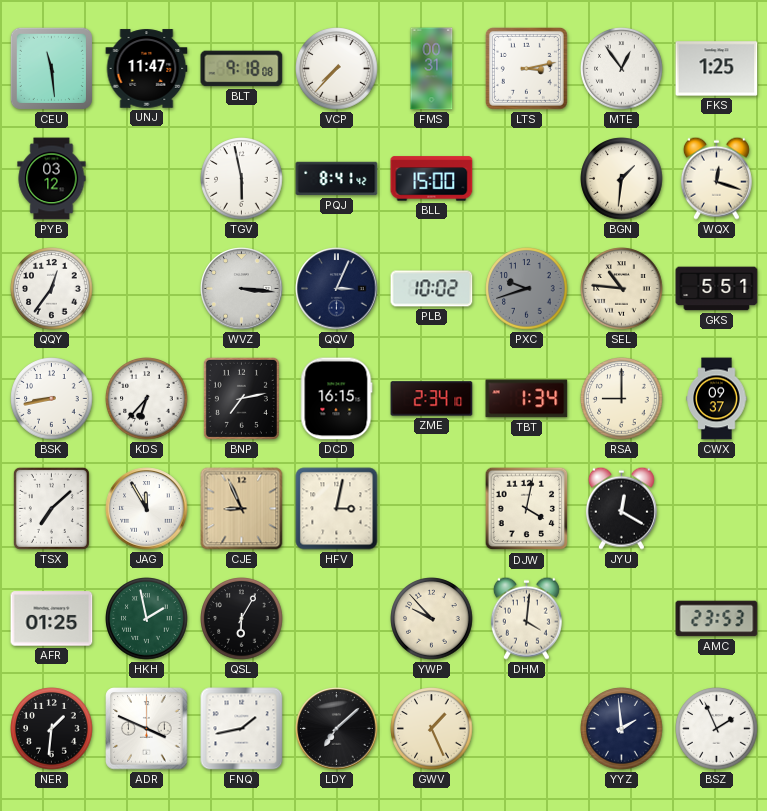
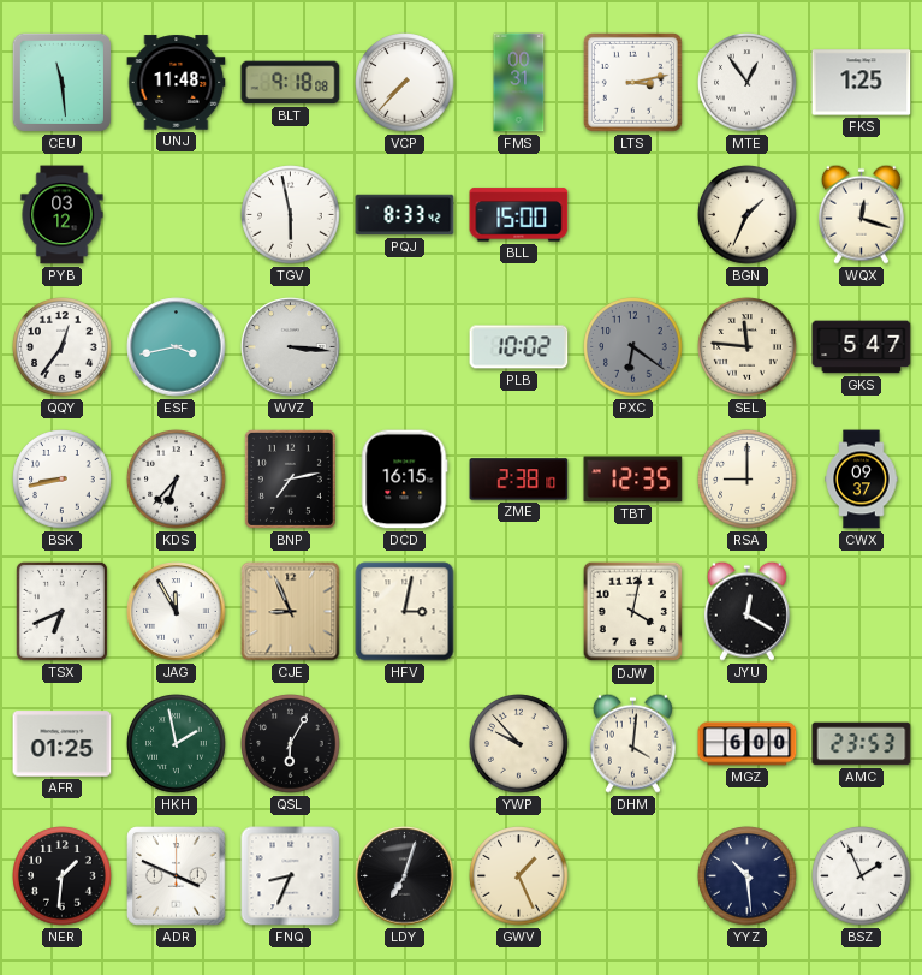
UNJ: 11:47 -> 11:48 (177, 83)
PQJ: 8:41 -> 8:33 (405, 215)
BGN: 1:31 -> 1:34 (748, 215)
ESF: none -> 3:43 (177, 347)
QQV: 3:04 -> none (337, 289)
PXC: 9:42 -> 6:21 (633, 347)
SEL: 10:46 -> 11:46 (748, 347)
GKS: 5:51 -> 5:47 (862, 347)
ZME: 2:34 -> 2:38 (519, 480)
TBT: 1:34 -> 12:35 (633, 480)
TSX: 7:08 -> 6:41 (61, 611)
MGZ: none -> 6:00 (748, 744)
FNQ: 1:43 -> 8:34 (291, 876)
LDY: 7:08 -> 7:03 (405, 876)
YYZ: 1:59 -> 10:29 (748, 876)
